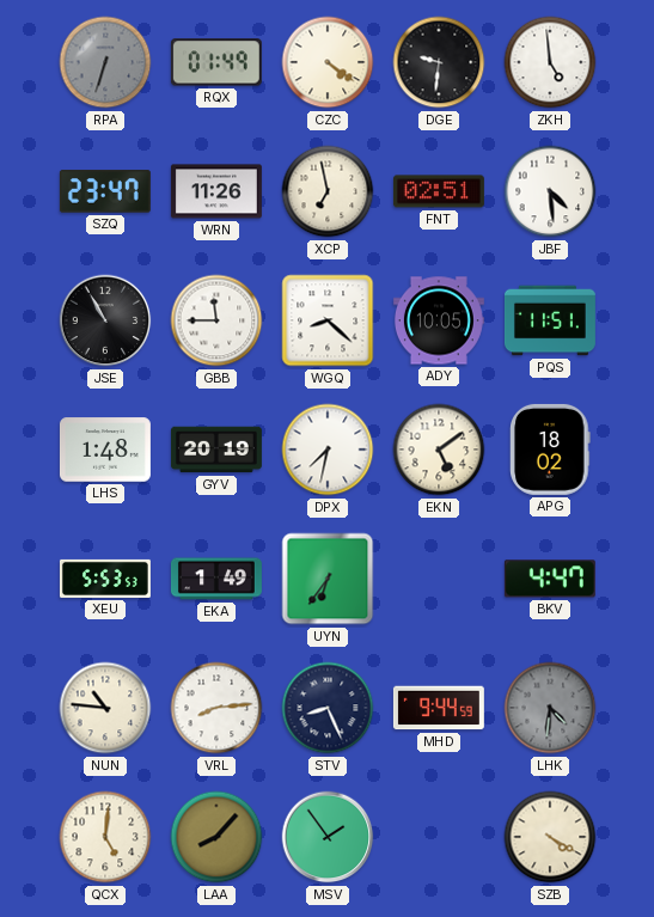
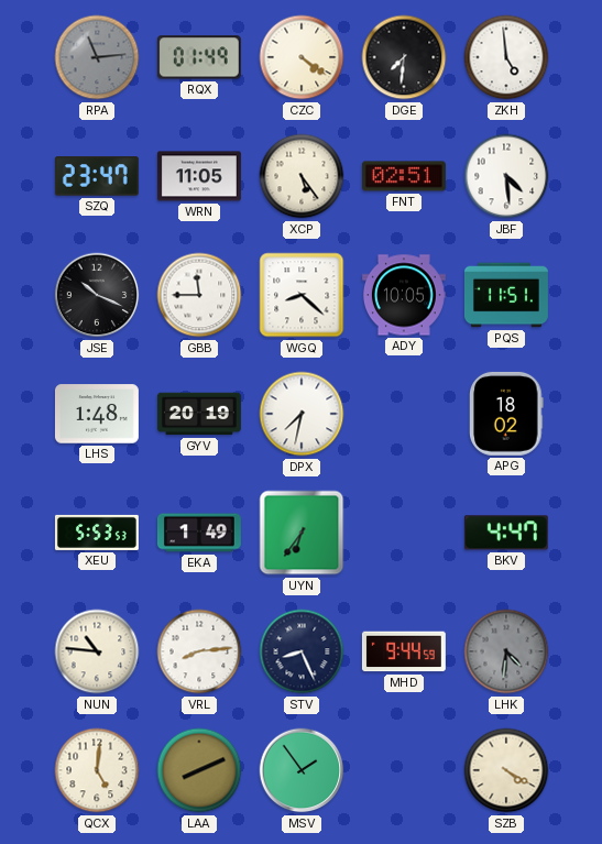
RPA: 6:33 -> 11:14 (97, 57)
DGE: 9:31 -> 7:31 (404, 57)
WRN: 11:26 -> 11:05 (199, 176)
XCP: 6:58 -> 5:24 (302, 176)
JSE: 10:55 -> 10:19 (97, 295)
EKN: 5:09 -> none (439, 450)
LAA: 8:07 -> 8:11 (199, 770)
